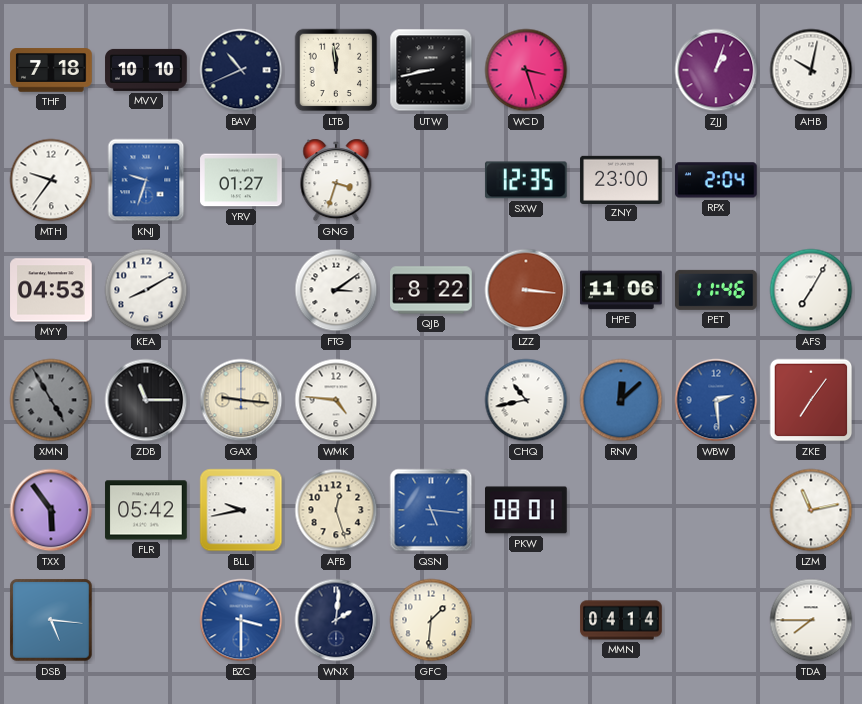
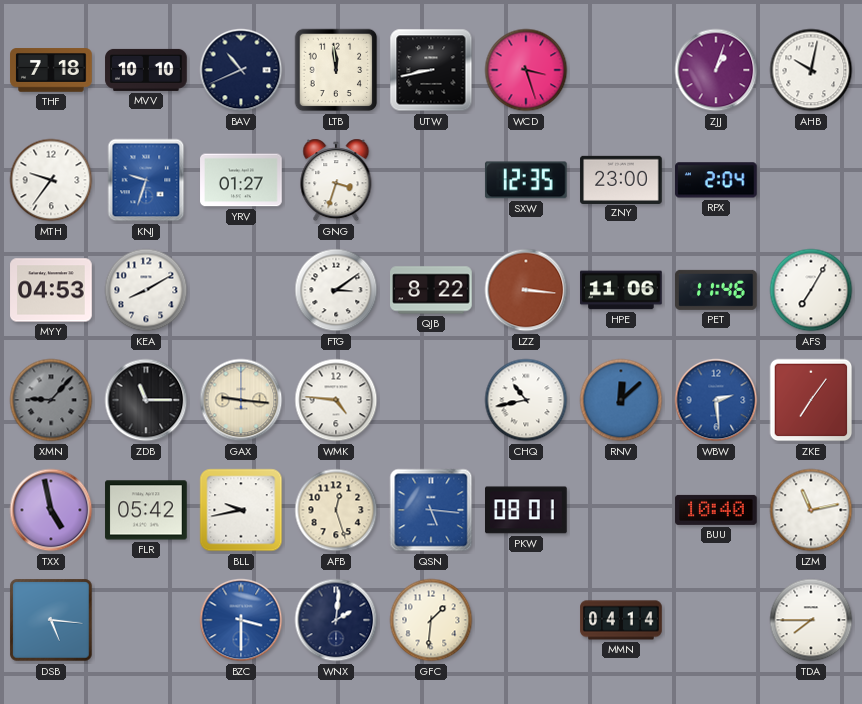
XMN: 4:55 -> 9:07 (51, 400)
TXX: 5:54 -> 4:58 (51, 510)
BUU: none -> 10:40 (716, 510)
